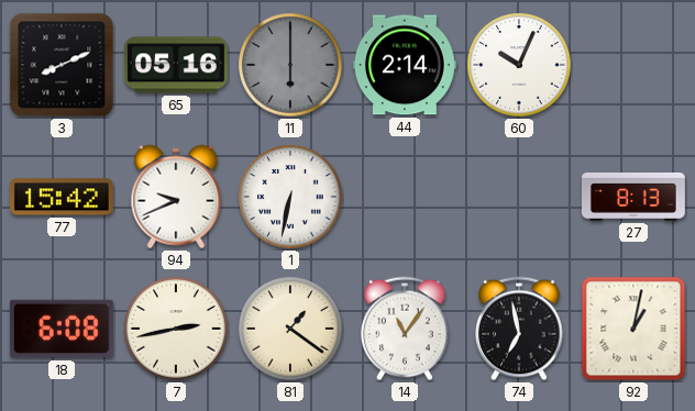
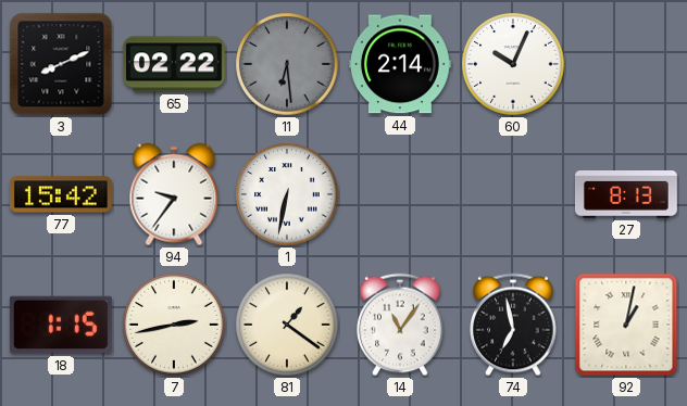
65: 05:16 -> 02:22 (174, 64)
11: 6:00 -> 6:29 (287, 64)
94: 9:41 -> 9:36 (174, 194)
18: 6:08 -> 1:15 (61, 325)
